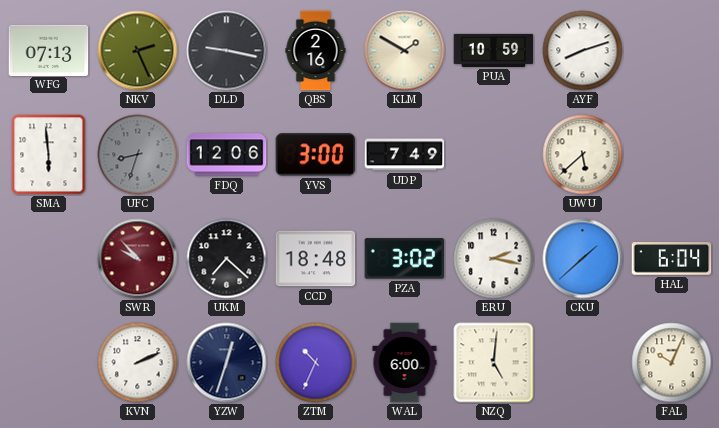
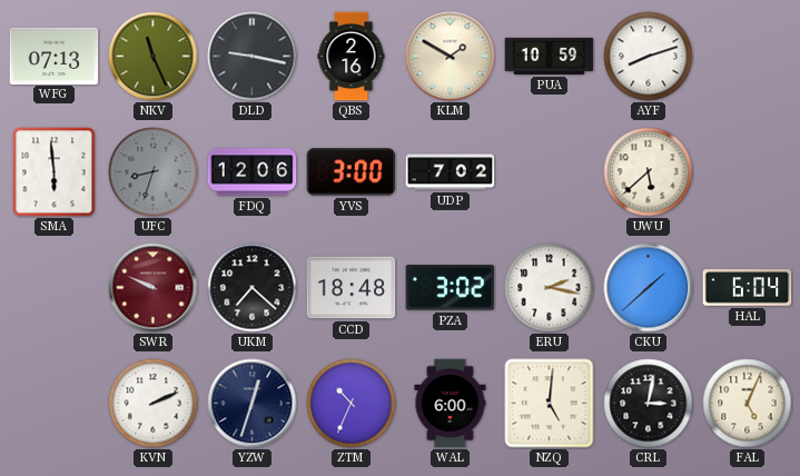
NKV: 2:26 -> 11:26 (154, 57)
UDP: 7:49 -> 7:02 (451, 172)
SWR: 9:53 -> 9:49 (154, 288)
CRL: none -> 3:02 (649, 404)
FAL: 10:04 -> 5:04 (748, 404)
